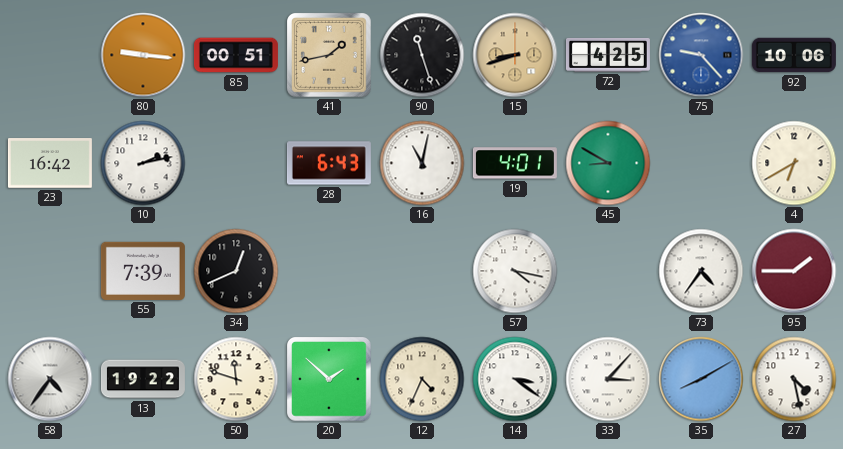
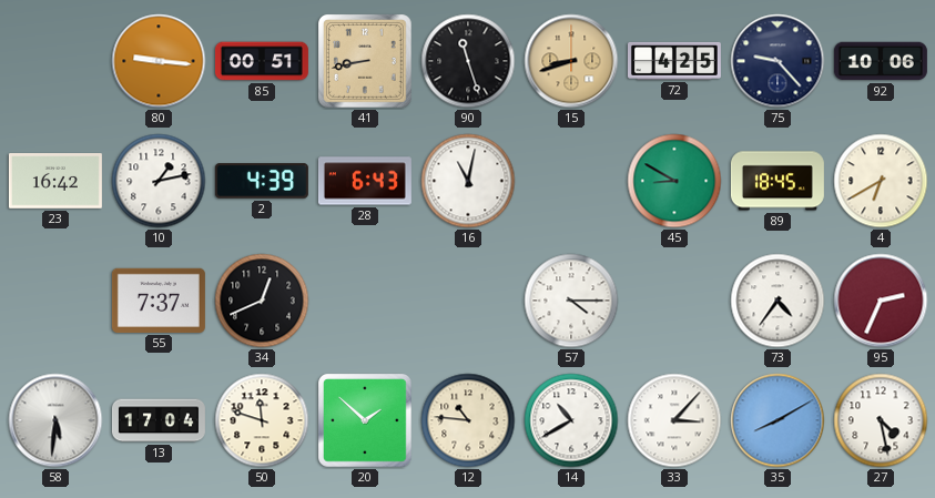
41: 1:43 -> 8:43 (366, 62)
75 dial: blue -> navy (778, 61)
10: 2:13 -> 1:13 (159, 181)
2: none -> 4:39 (262, 181)
19: 4:01 -> none (515, 163)
89: none -> 18:45 (778, 181)
55: 7:39 -> 7:37 (159, 301)
57: 4:17 -> 4:15 (571, 301)
95: 1:45 -> 2:34 (881, 301)
58: 4:36 -> 5:31 (55, 420)
13: 19:22 -> 17:04 (159, 420)
12: 4:34 -> 10:46 (468, 420)
14: 3:21 -> 10:40 (571, 420)
